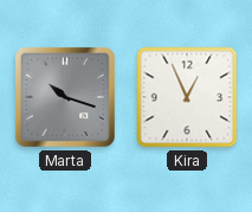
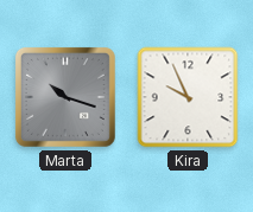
Kira: 12:56 -> 9:56 (188, 97)
